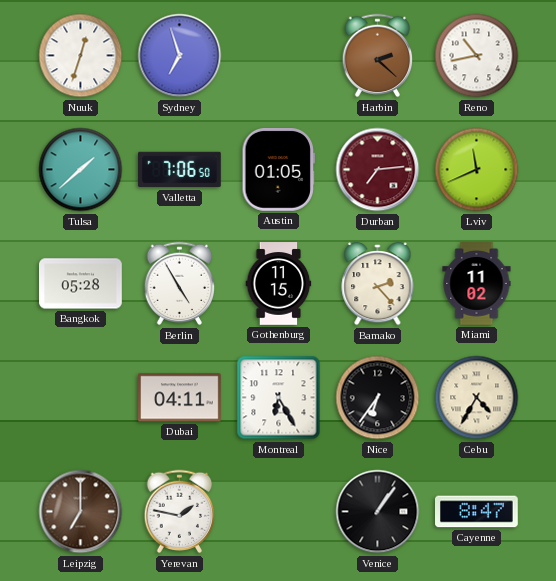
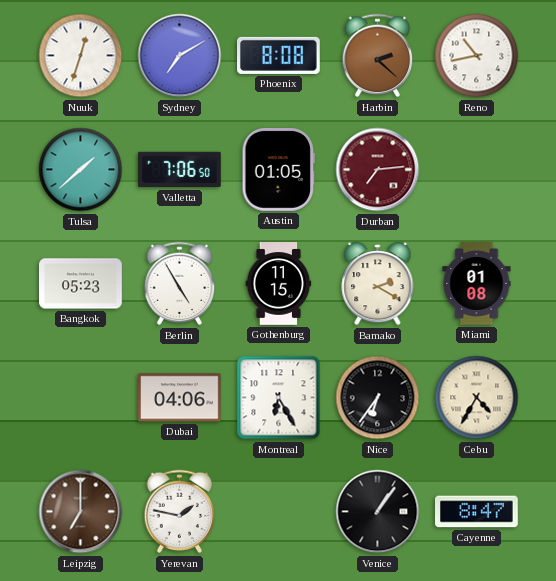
Sydney: 6:57 -> 7:10 (180, 56)
Phoenix: none -> 8:08 (279, 55)
Lviv: 11:41 -> none (477, 170)
Bangkok: 05:28 -> 05:23 (81, 284)
Bamako: 2:23 -> 2:20 (378, 284)
Miami: 11:02 -> 01:08 (477, 284)
Dubai: 04:11 -> 04:06 (180, 398)
